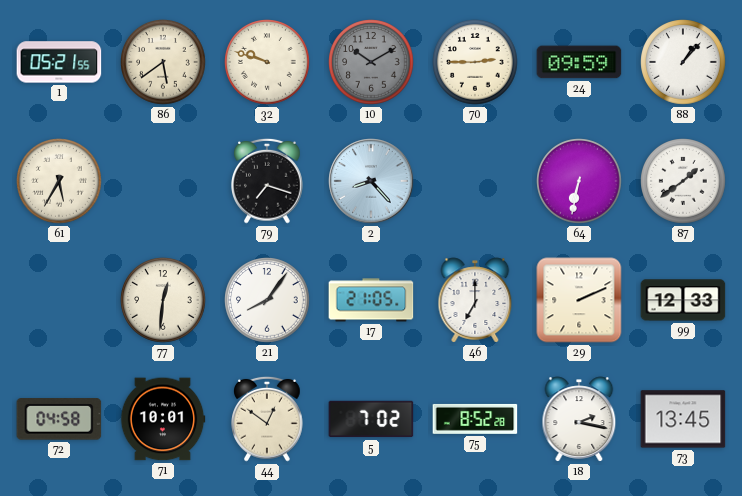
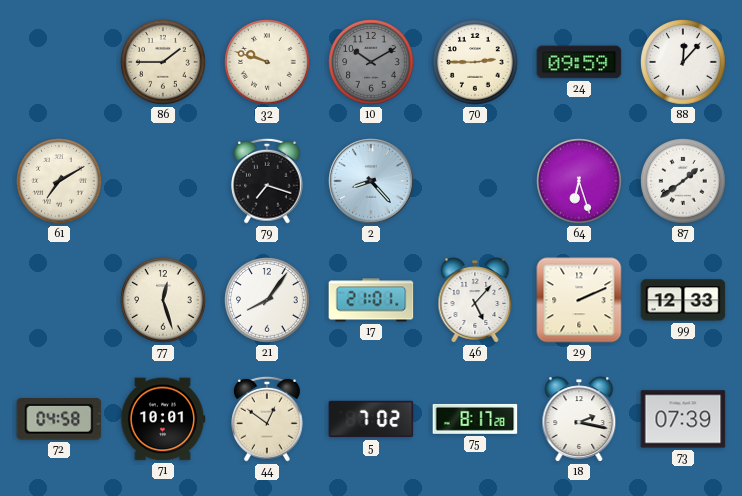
1: 05:21 -> none (59, 62)
86: 5:39 -> 1:45 (163, 62)
88: 1:07 -> 12:07 (683, 62)
61: 5:35 -> 7:10 (59, 181)
64: 6:32 -> 6:27 (579, 181)
77: 12:31 -> 12:27 (163, 300)
17: 21:05 -> 21:01 (371, 300)
46: 7:00 -> 5:07 (475, 300)
75: 8:52 -> 8:17 (475, 419)
73: 13:45 -> 07:39 (683, 419)
